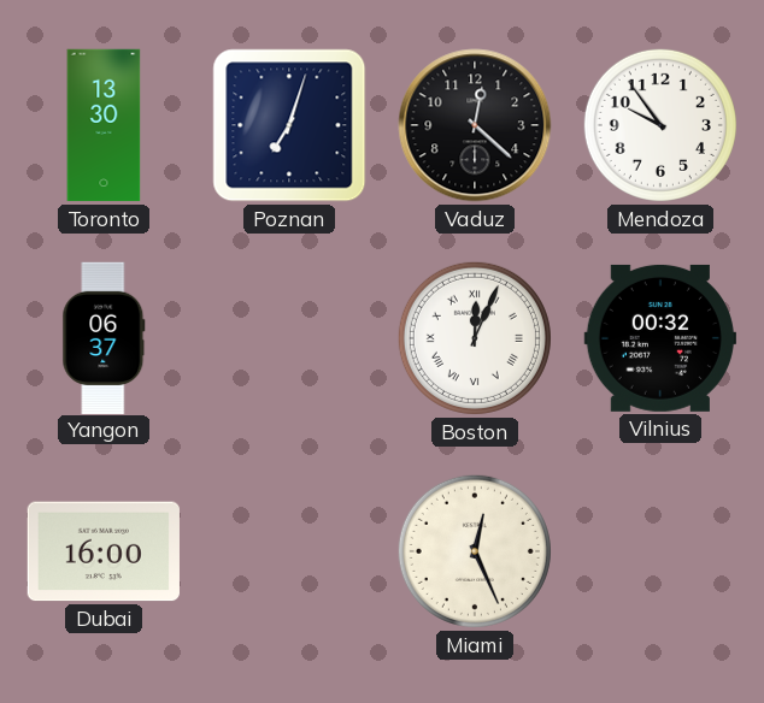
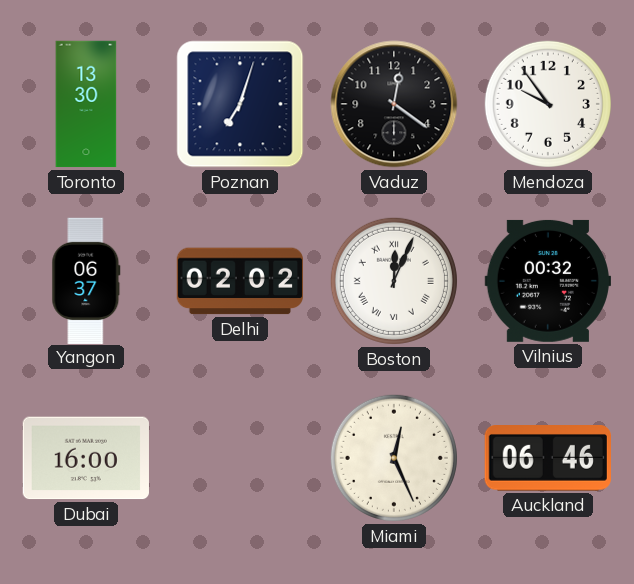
Vaduz: 12:22 -> 12:21 (394, 104)
Delhi: none -> 02:02 (239, 281)
Auckland: none -> 06:46 (548, 459)
